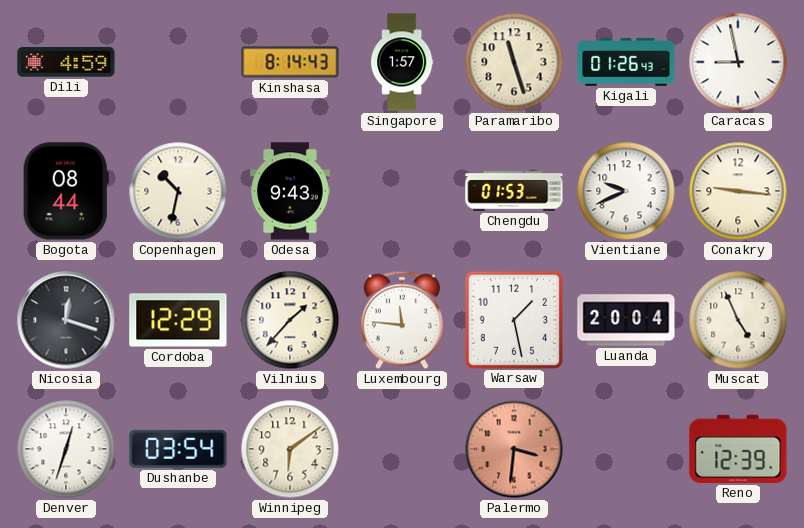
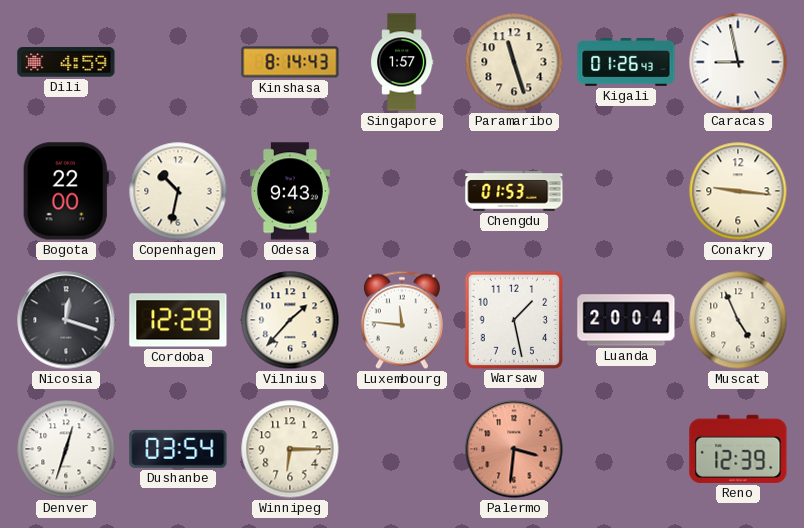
Bogota: 08:44 -> 22:00 (66, 191)
Vientiane: 9:41 -> none (626, 191)
Winnipeg: 6:09 -> 6:15 (290, 449)
